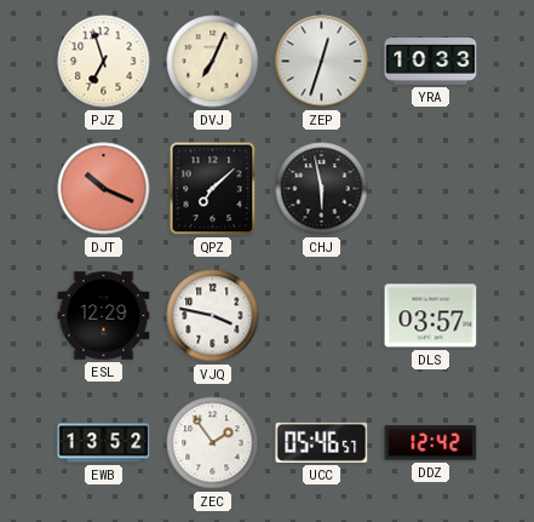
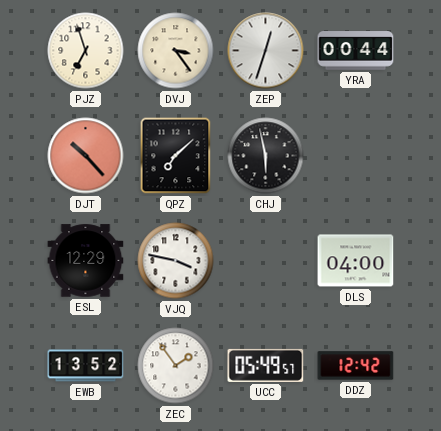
DVJ: 7:04 -> 3:24 (176, 51)
YRA: 10:33 -> 00:44 (356, 51)
DJT: 10:19 -> 10:23 (86, 156)
DLS: 03:57 -> 04:00 (356, 261)
UCC: 05:46 -> 05:49 (266, 365)
